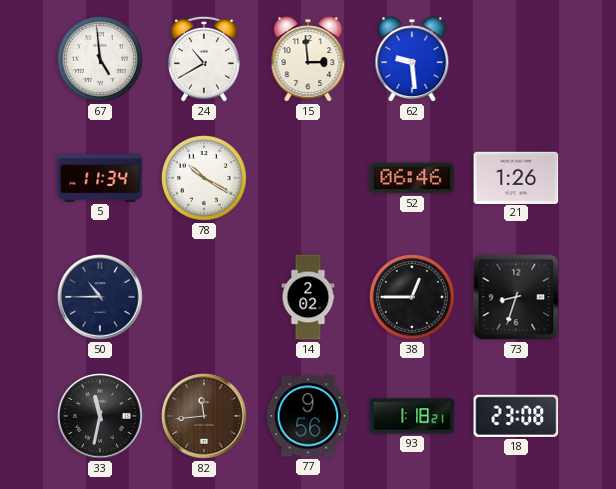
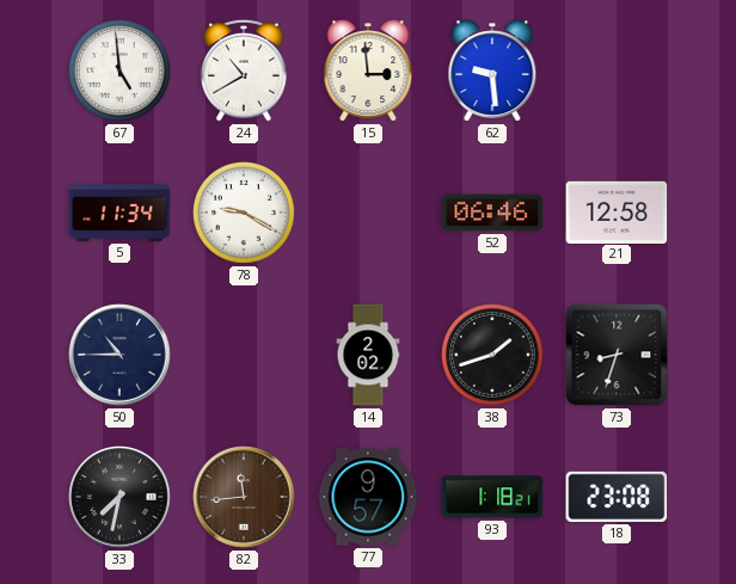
78: 10:20 -> 9:20 (245, 214)
21: 1:26 -> 12:58 (617, 211)
38: 12:45 -> 1:42 (493, 356)
33: 11:32 -> 7:32 (119, 497)
77: 9:56 -> 9:57 (368, 497)
